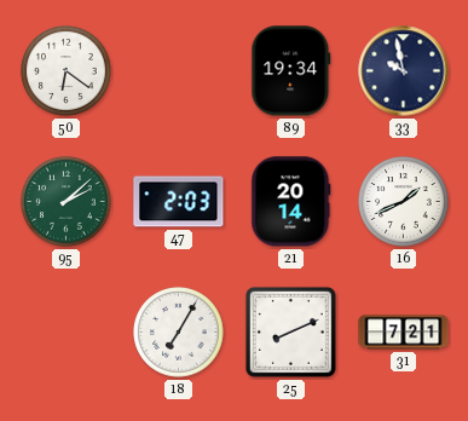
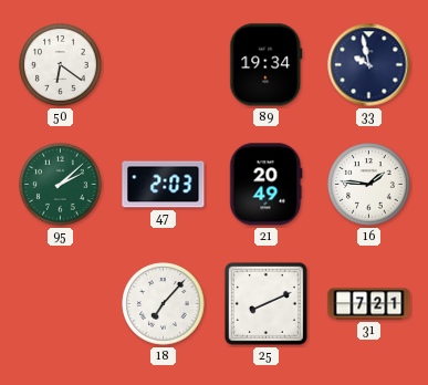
21: 20:14 -> 20:49 (267, 185)
16: 1:41 -> 1:46 (369, 185)
18: 7:05 -> 7:07 (164, 304)
